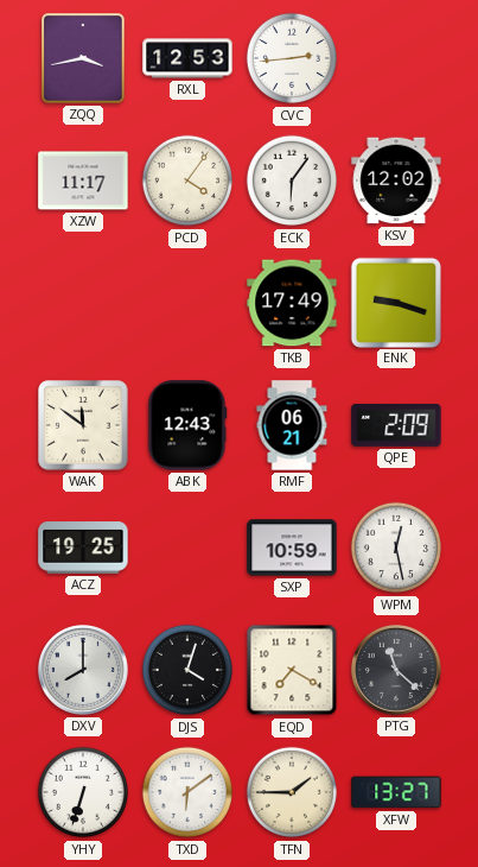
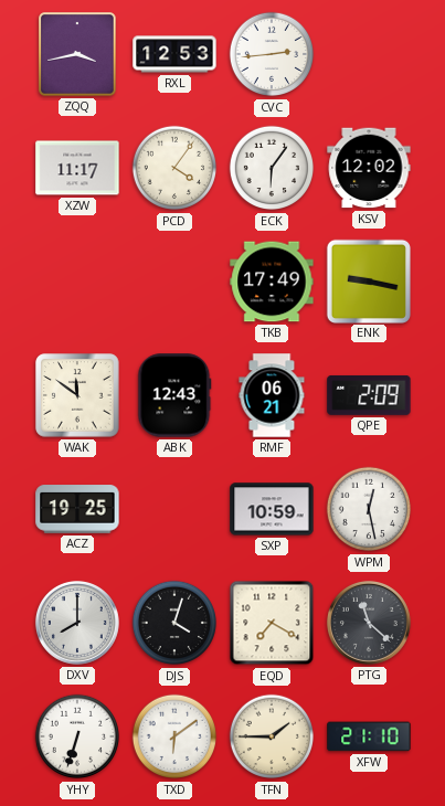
ENK: 9:18 -> 9:17 (368, 280)
XFW: 13:27 -> 21:10 (369, 736)
